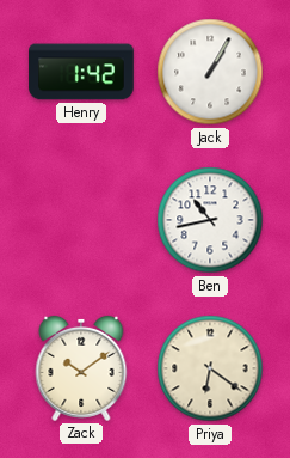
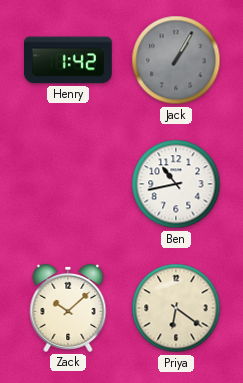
Jack dial: white -> grey (176, 60)
Zack: 10:09 -> 10:08 (68, 308)
